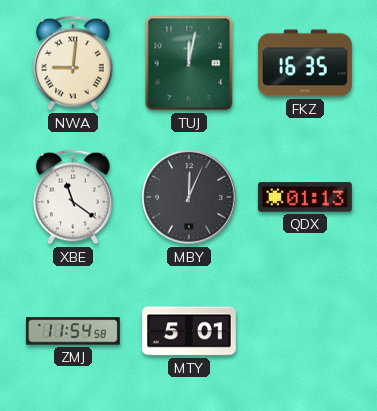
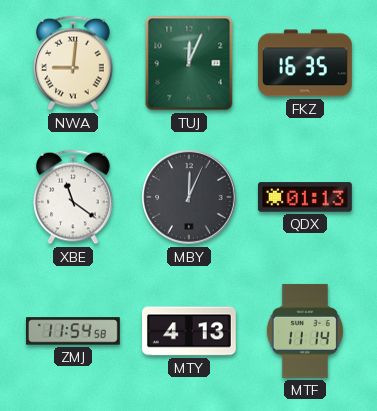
TUJ: 12:02 -> 12:04 (189, 63)
MTY: 5:01 -> 4:13 (189, 331)
MTF: none -> 11:14 (305, 331)
